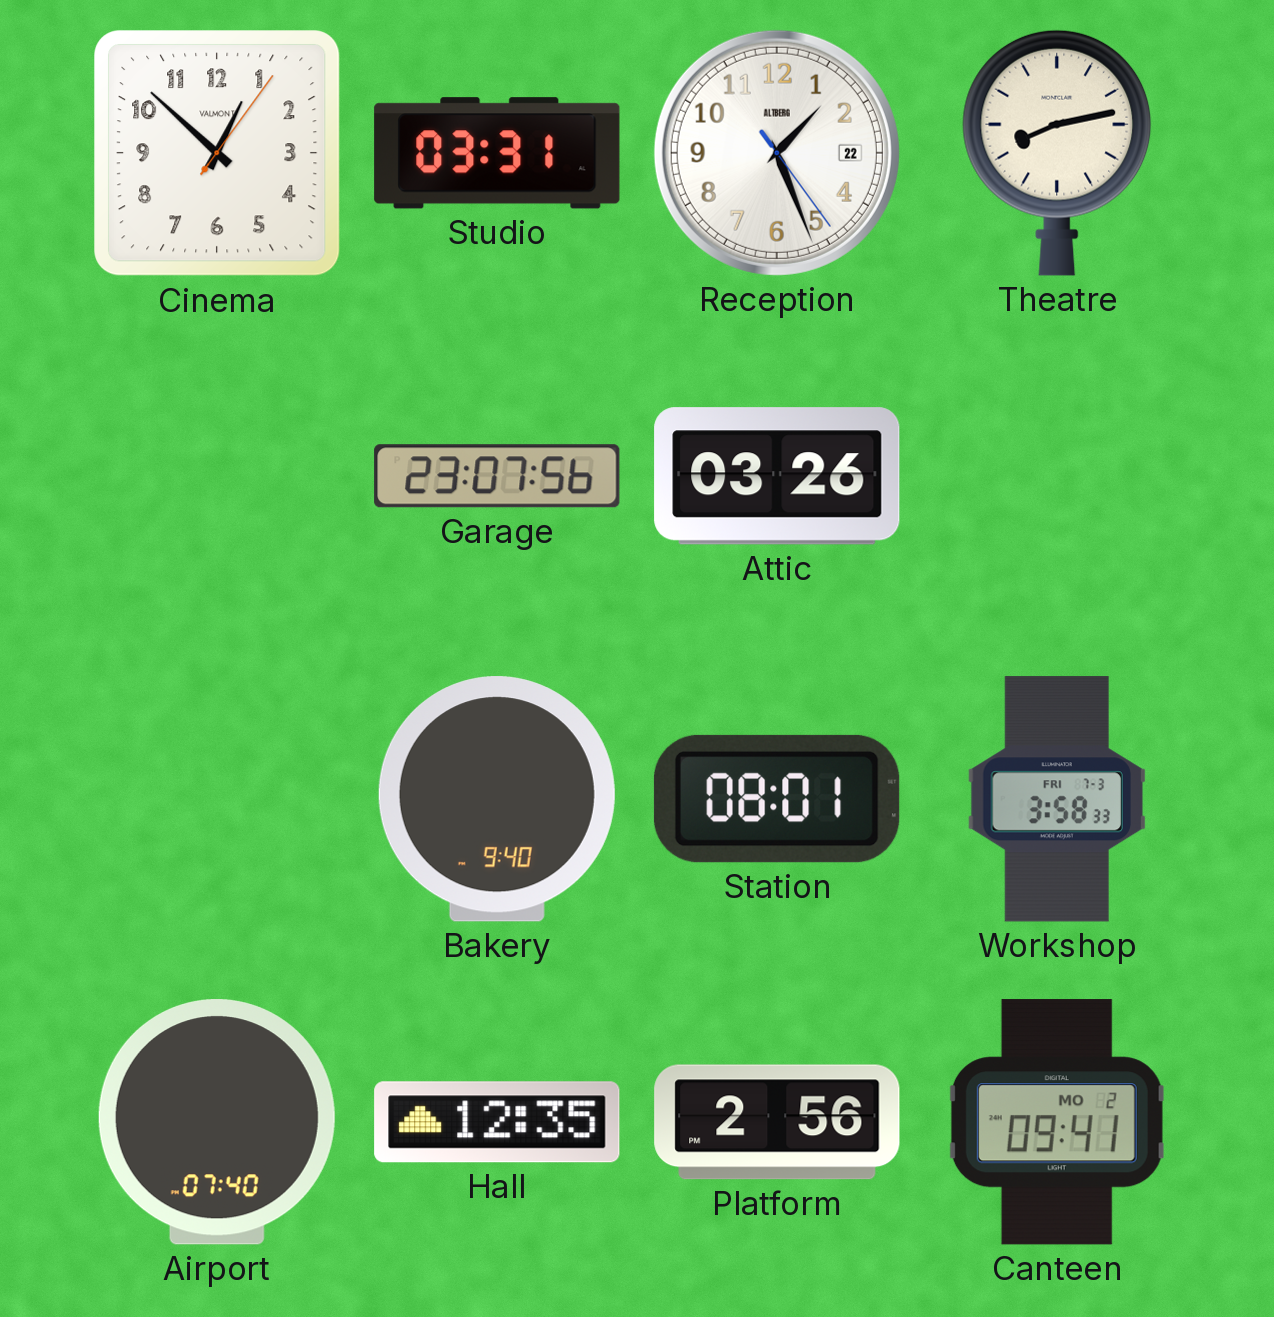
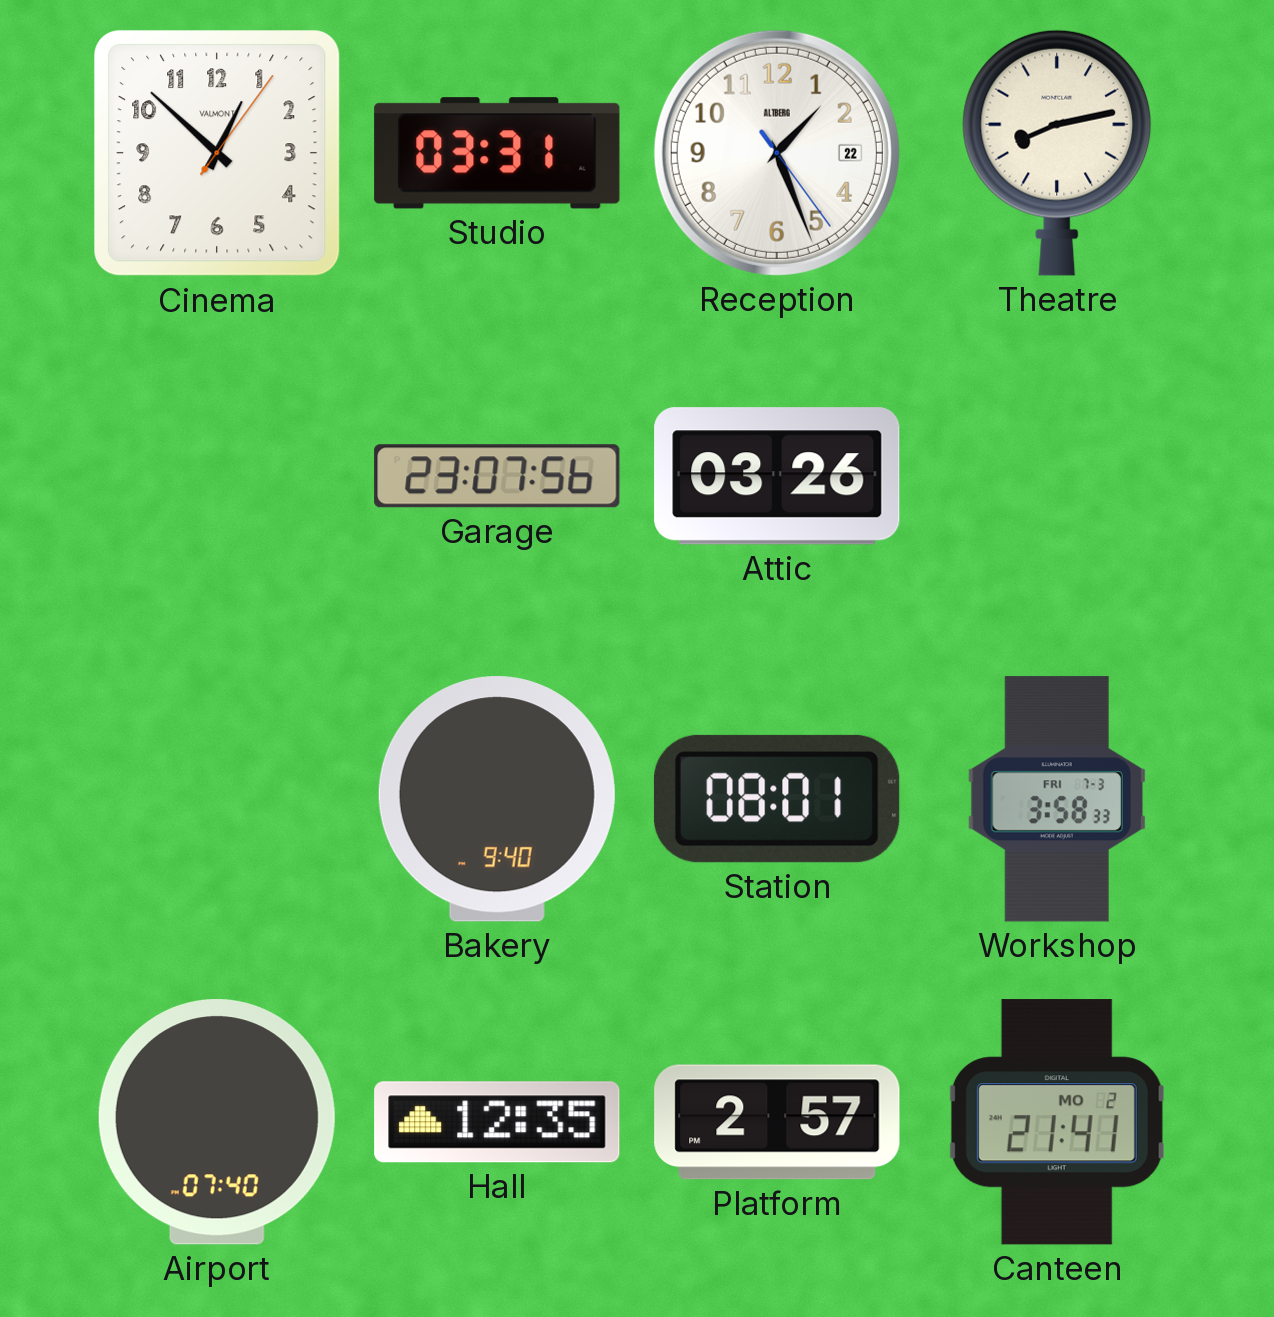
Platform: 2:56 -> 2:57 (777, 1122)
Canteen: 09:41 -> 21:41 (1057, 1122)
